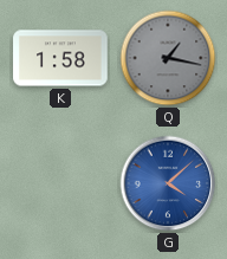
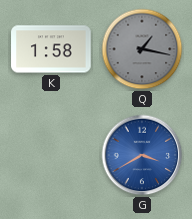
G: 4:08 -> 3:40 (142, 155)
